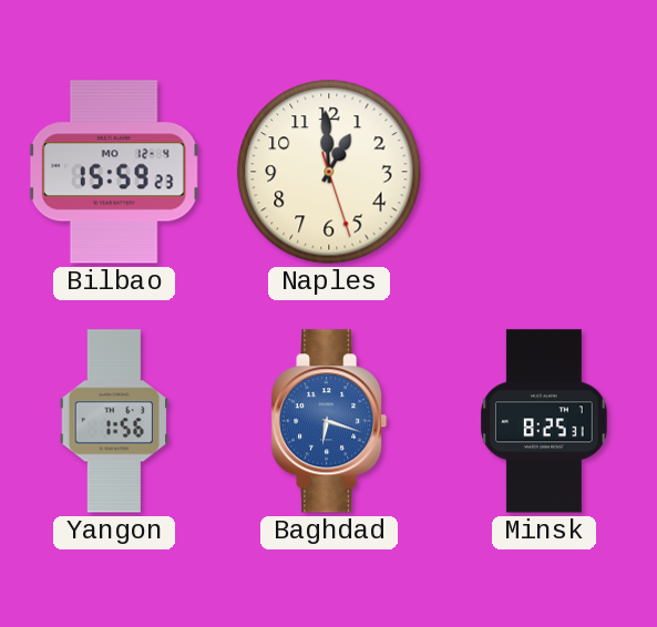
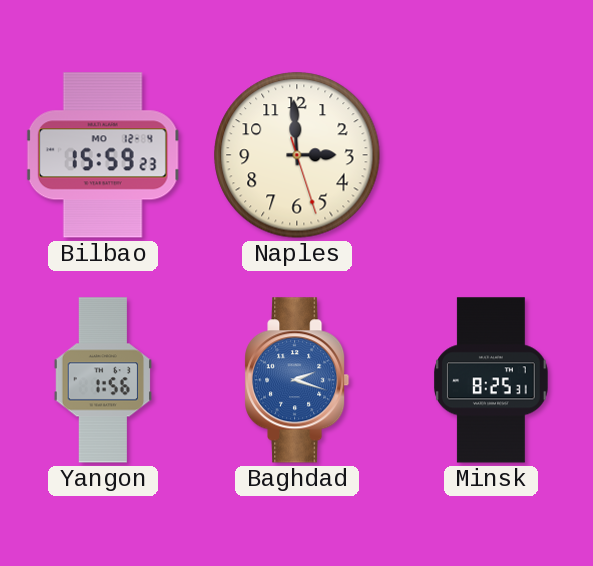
Naples: 12:59 -> 2:59 (297, 155)
Baghdad: 6:18 -> 2:18 (297, 380)
